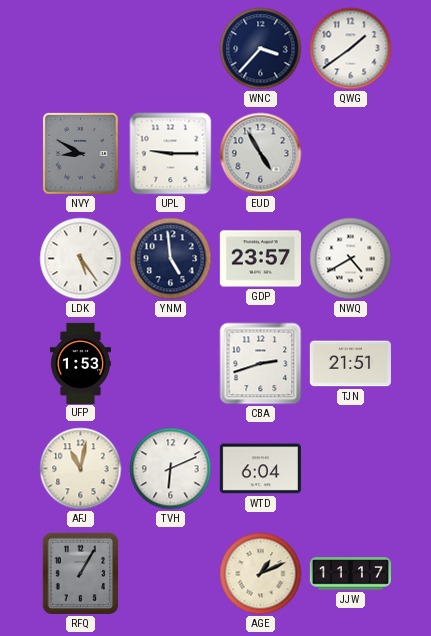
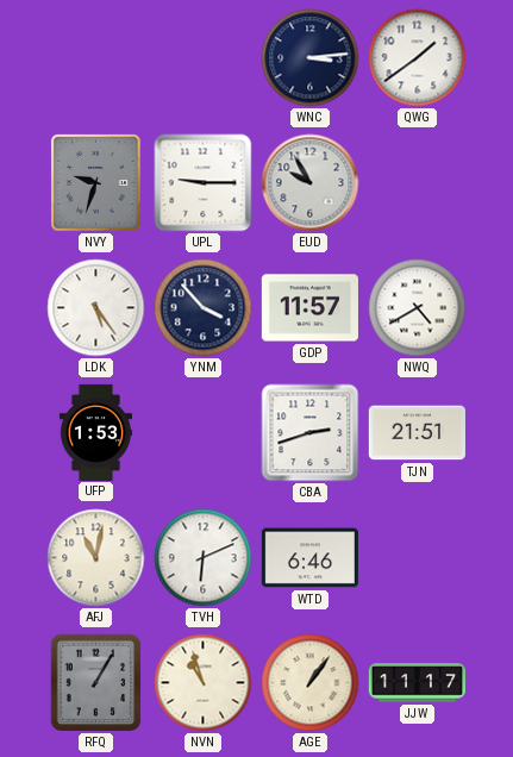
WNC: 3:37 -> 3:14 (311, 58)
NVY: 8:50 -> 9:33 (95, 183)
EUD: 4:55 -> 9:55 (311, 183)
YNM: 4:59 -> 3:53 (204, 308)
GDP: 23:57 -> 11:57 (309, 308)
WTD: 6:04 -> 6:46 (309, 558)
NVN: none -> 10:57 (204, 683)
AGE: 1:11 -> 1:06 (311, 683)
